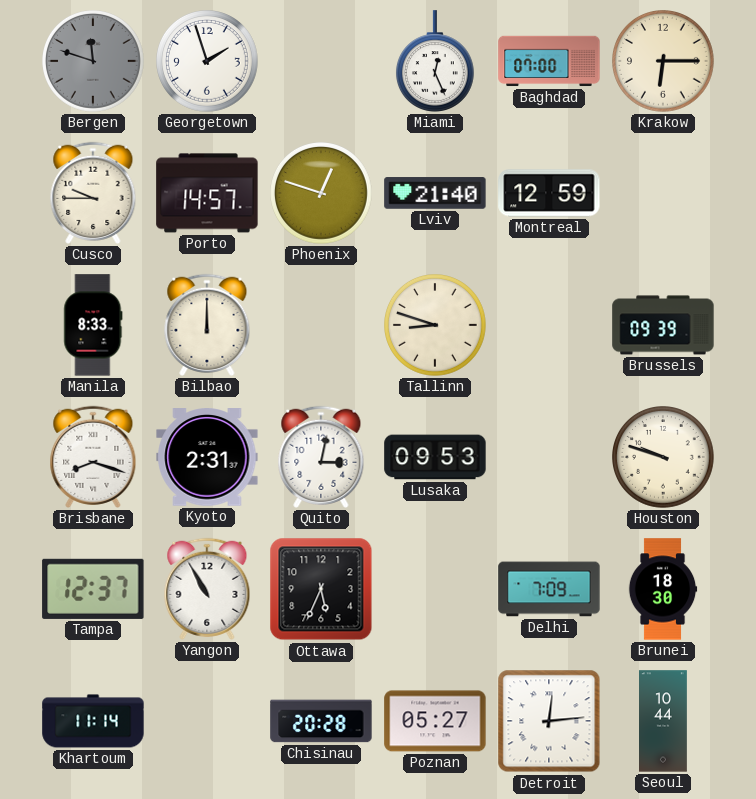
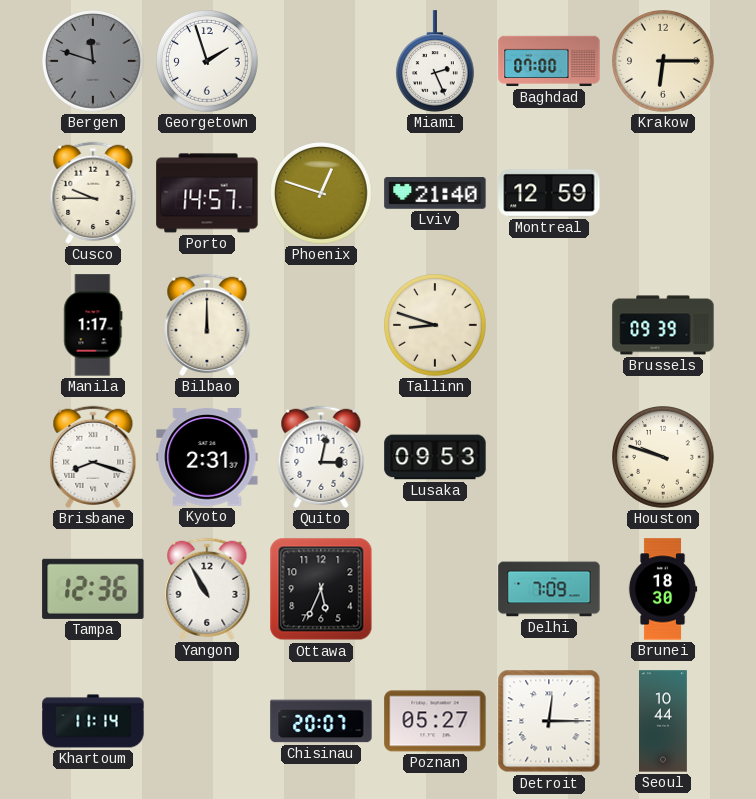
Miami: 12:26 -> 2:26 (435, 61)
Manila: 8:33 -> 1:17 (93, 325)
Tampa: 12:37 -> 12:36 (93, 589)
Chisinau: 20:28 -> 20:07 (321, 721)
Detroit: 12:14 -> 12:15 (549, 721)
